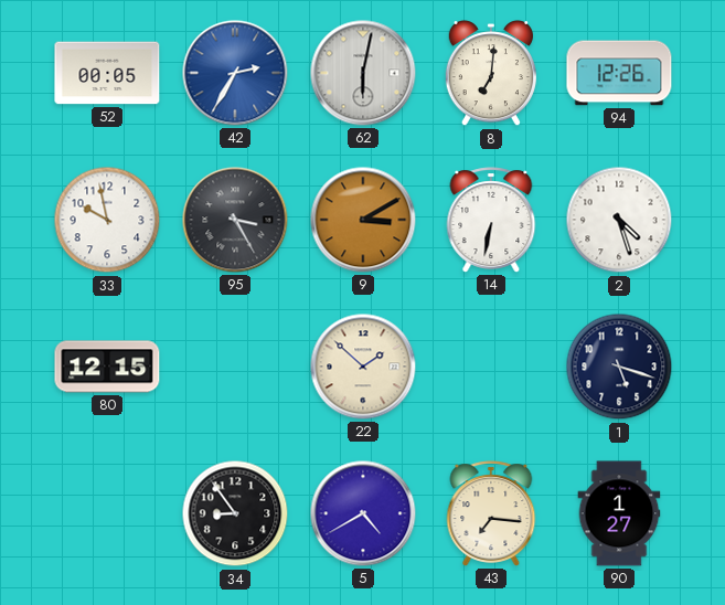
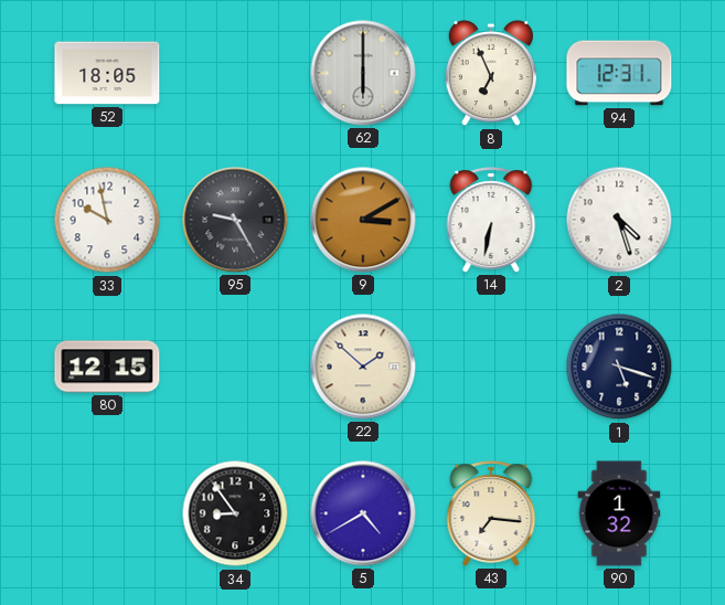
52: 00:05 -> 18:05 (107, 73)
42: 2:35 -> none (235, 73)
62: 6:02 -> 6:00 (363, 73)
8: 7:01 -> 6:56 (491, 74)
94: 12:26 -> 12:31 (619, 73)
95: 3:25 -> 9:25 (235, 220)
90: 1:27 -> 1:32 (619, 513)
